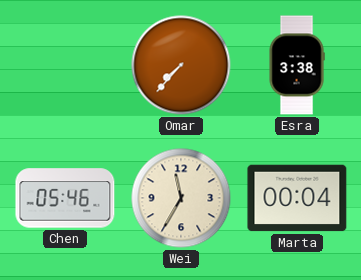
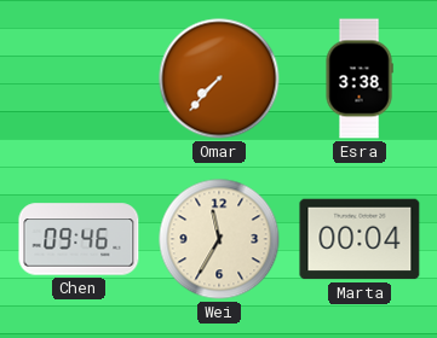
Chen: 05:46 -> 09:46 (79, 239)
